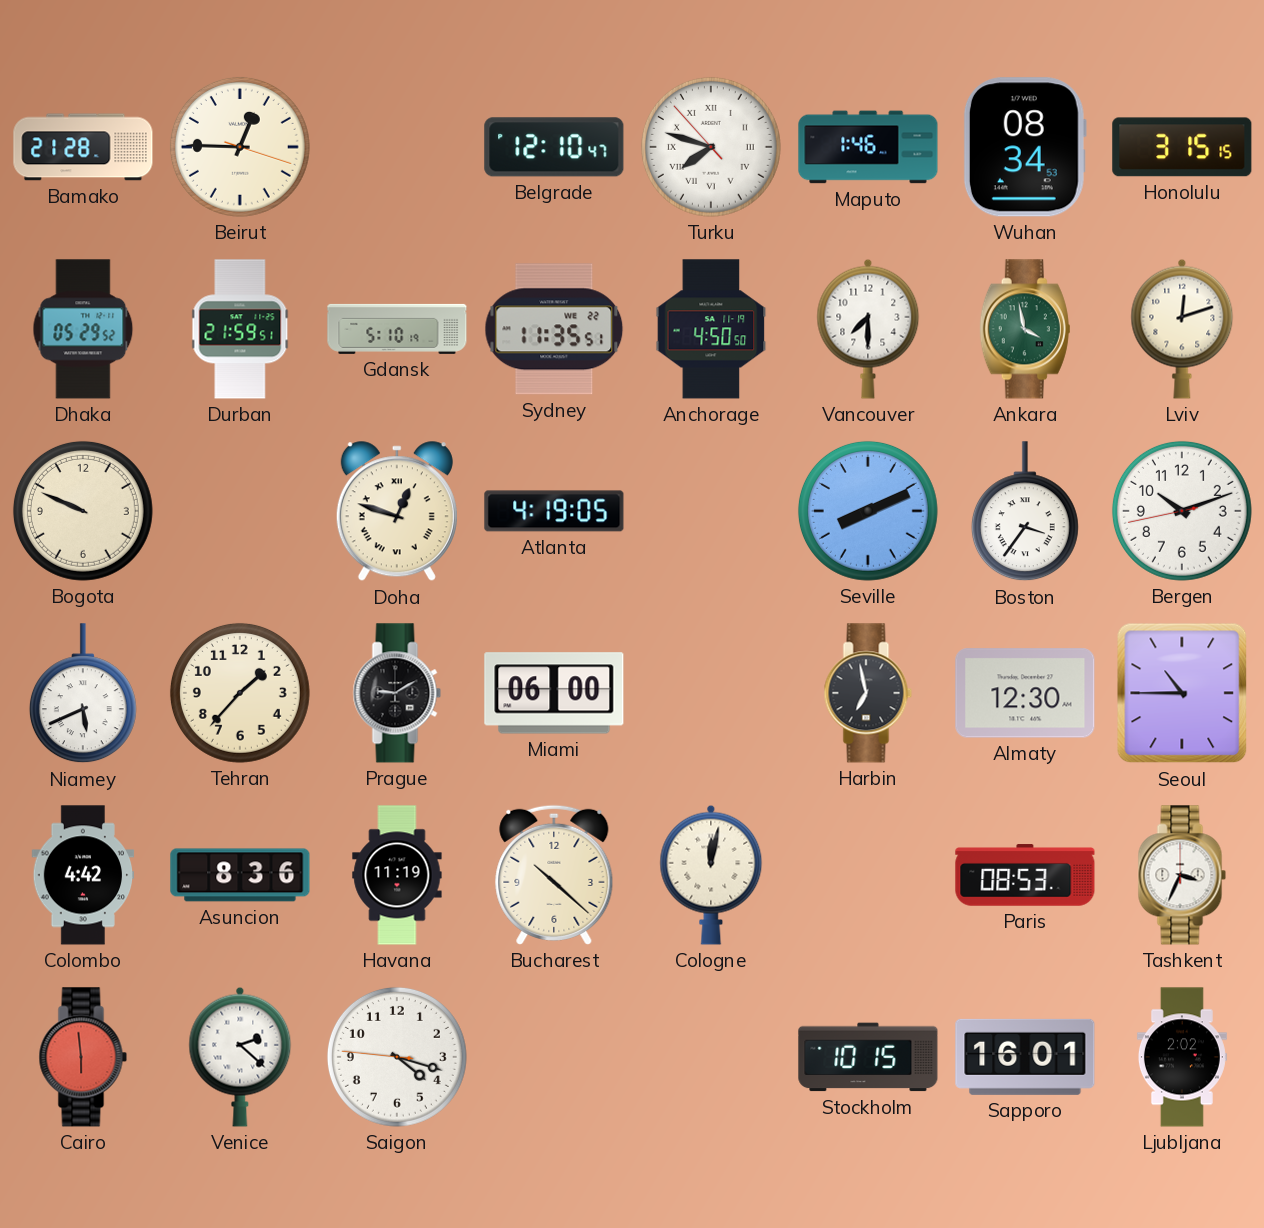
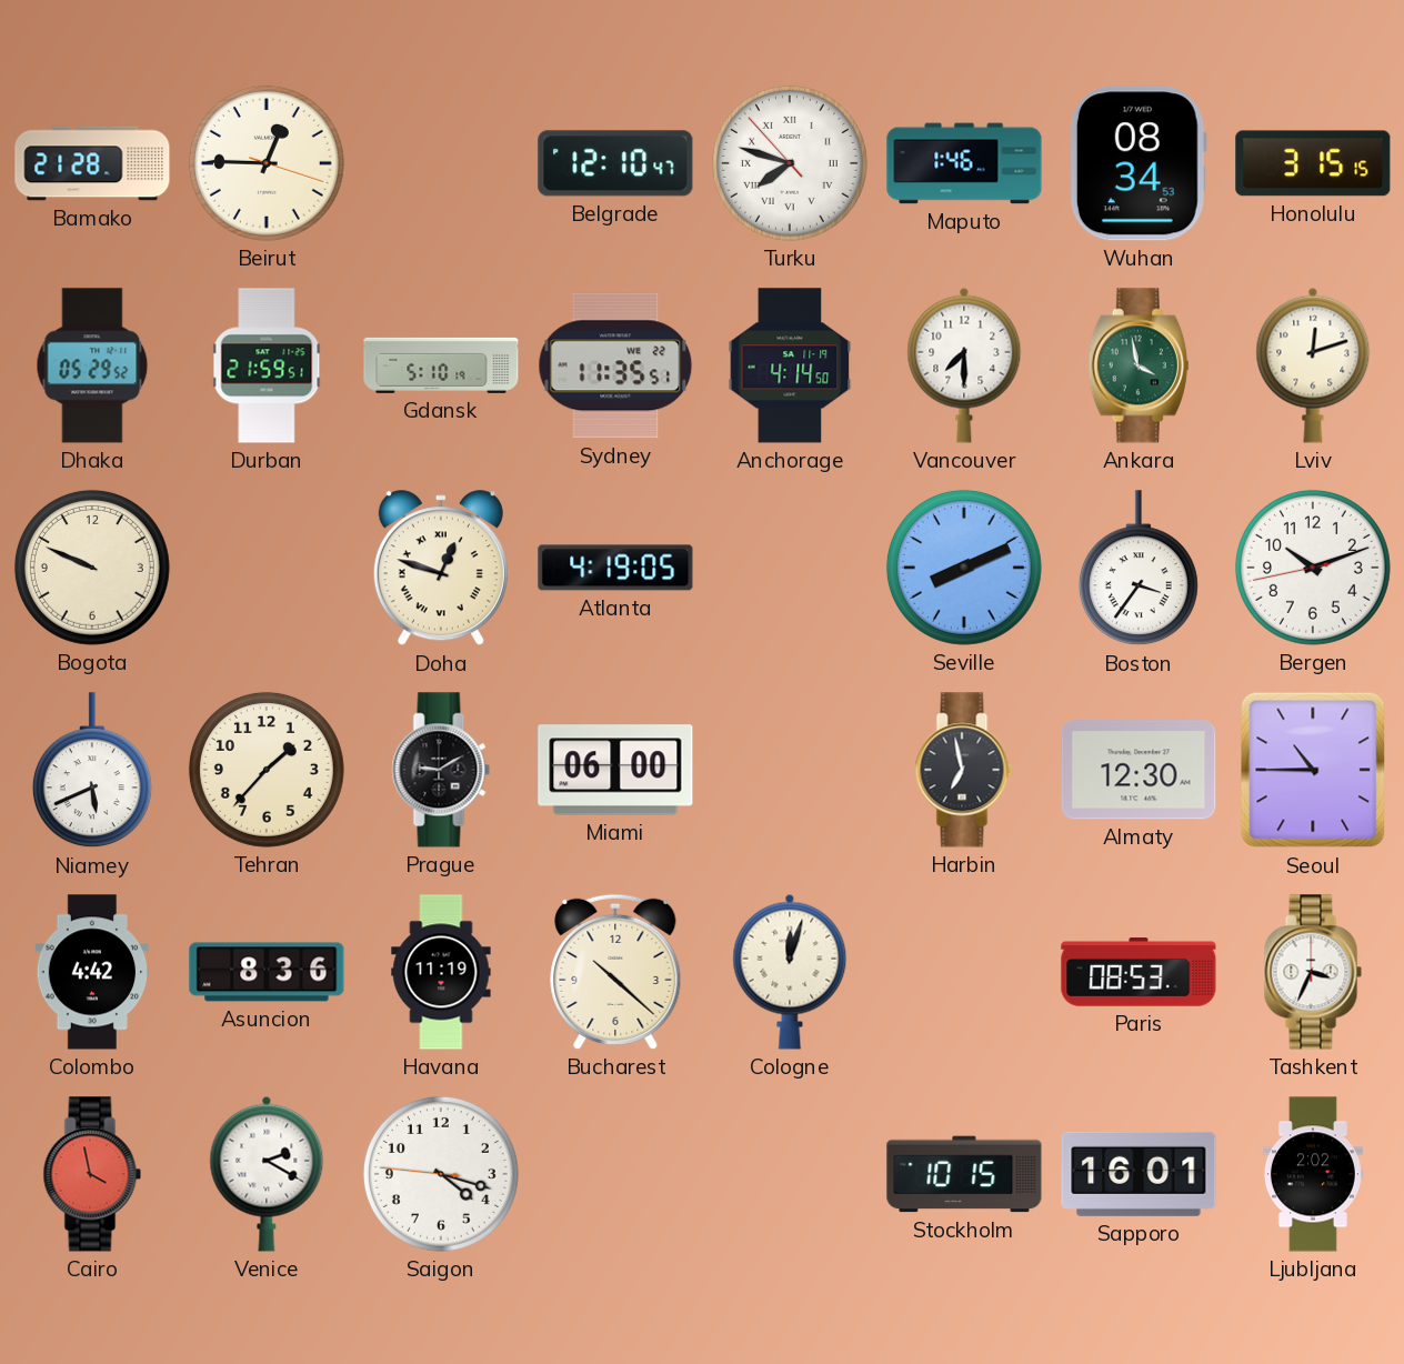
Anchorage: 4:50 -> 4:14 (790, 365)
Cologne: 12:02 -> 12:03 (790, 972)
Cairo: 5:59 -> 3:58 (92, 1174)
Venice: 2:22 -> 2:20 (267, 1174)
